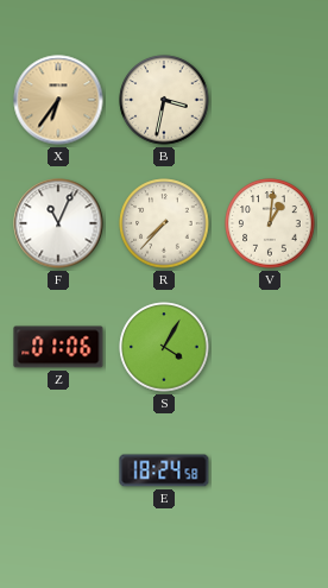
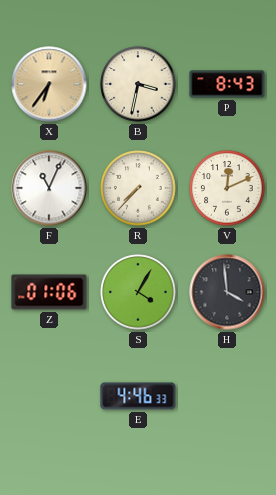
P: none -> 8:43 (227, 84)
V: 1:01 -> 12:11 (227, 188)
H: none -> 3:59 (227, 292)
E: 18:24 -> 4:46 (138, 396)
